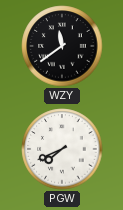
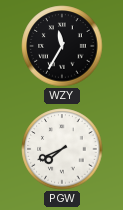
WZY: 11:39 -> 11:35 (62, 46)
